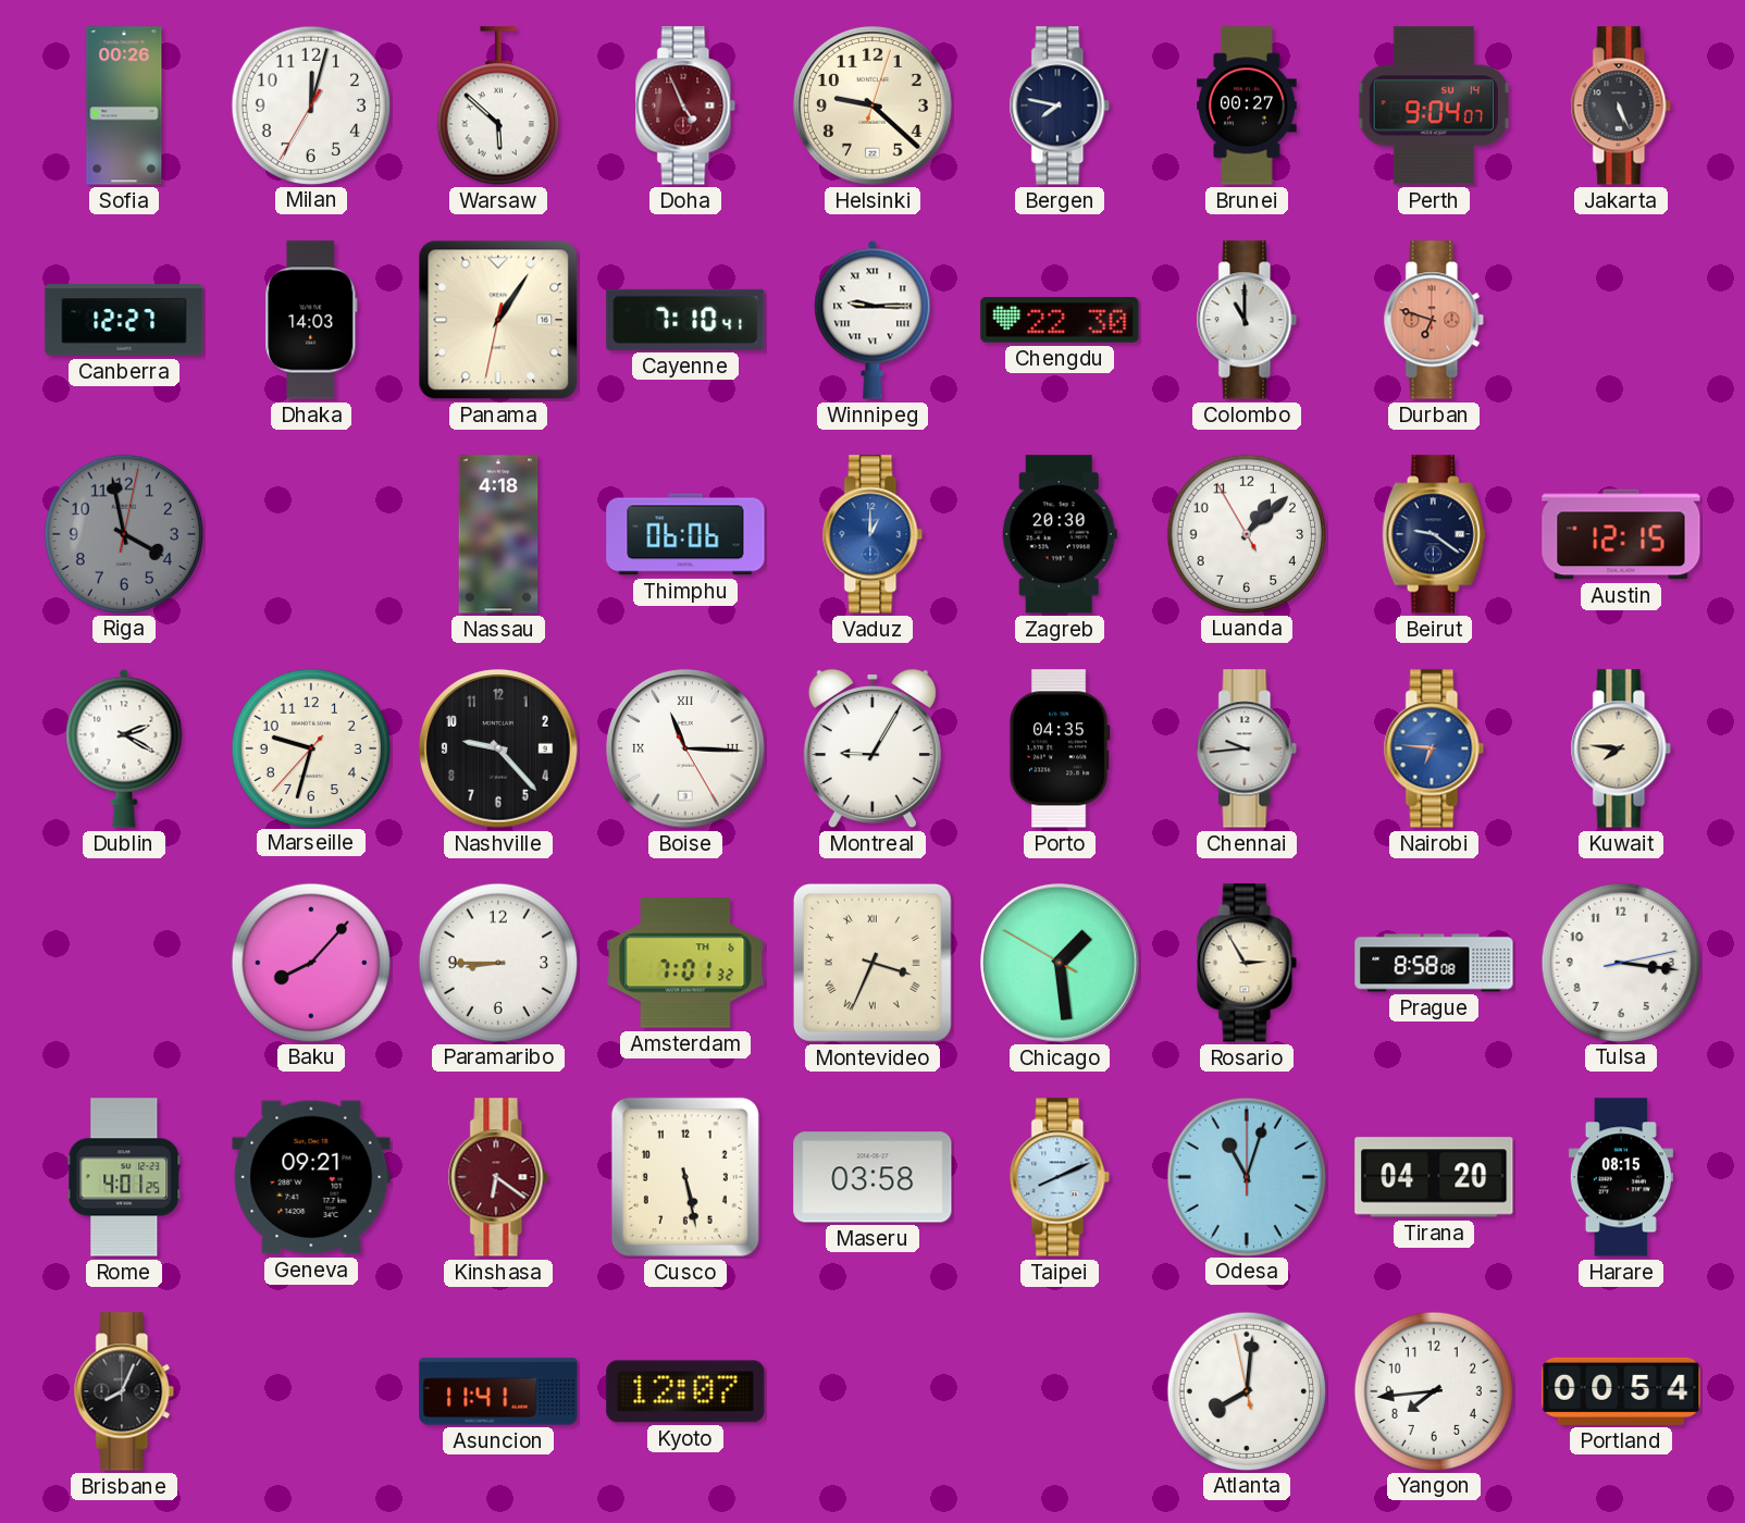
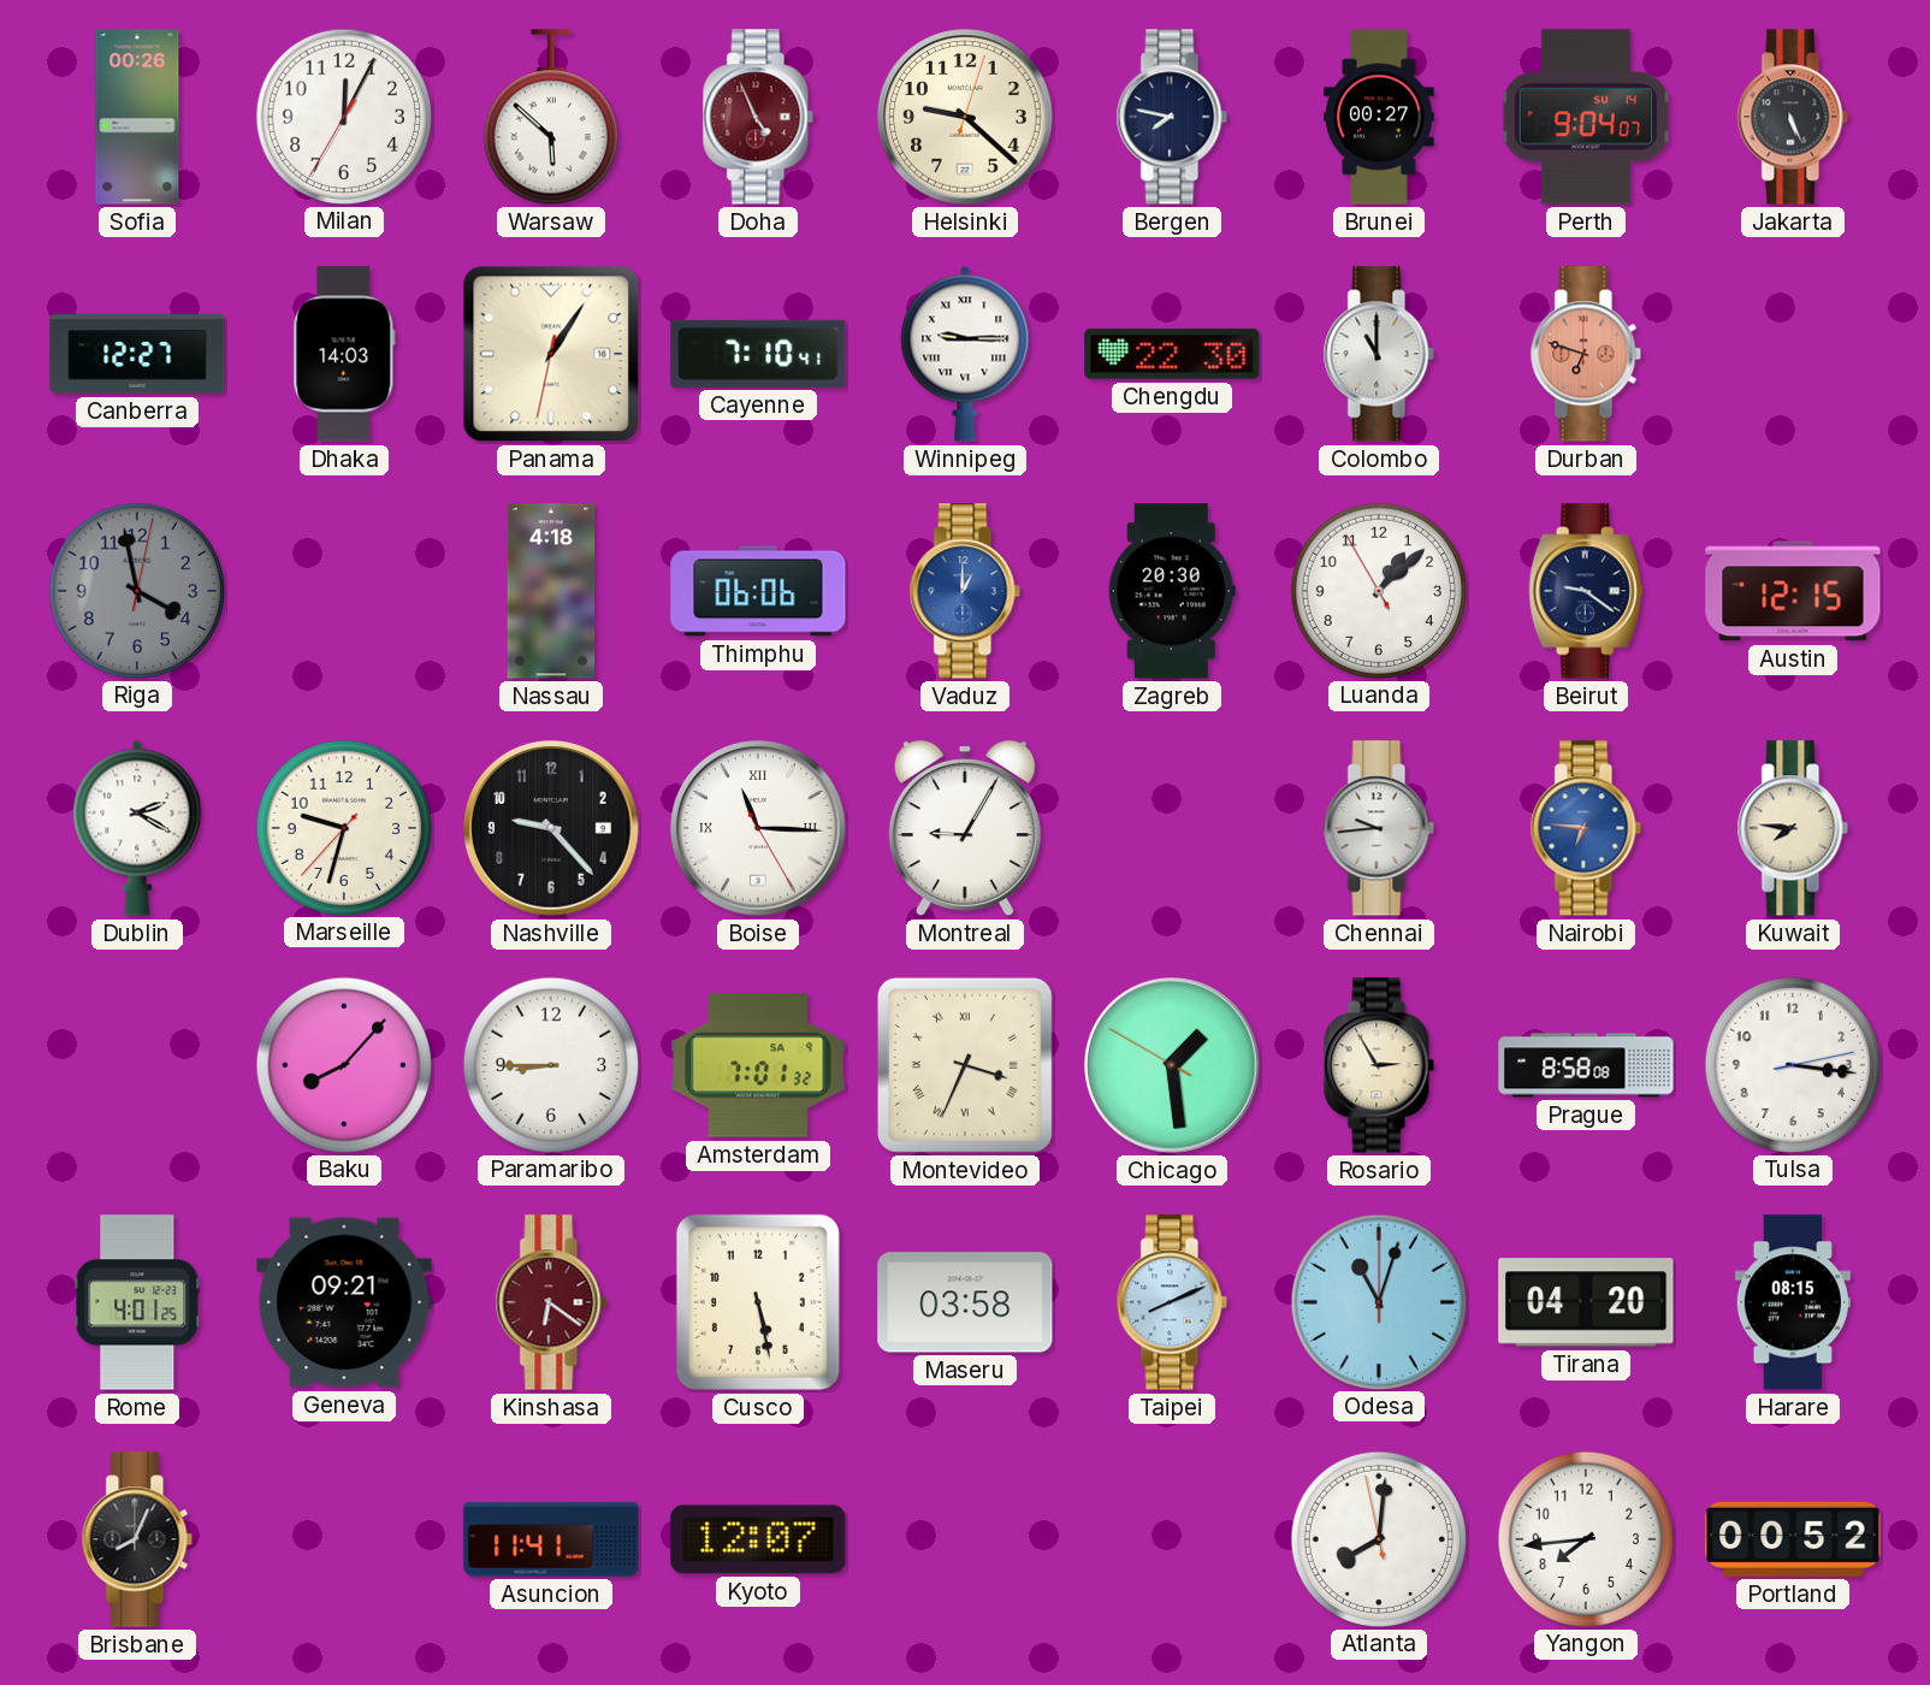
Milan: 12:02 -> 12:04 (343, 116)
Porto: 04:35 -> none (1060, 748)
Amsterdam date: TH 6 -> SA 9 (758, 1065)
Portland: 00:54 -> 00:52 (1793, 1539)
